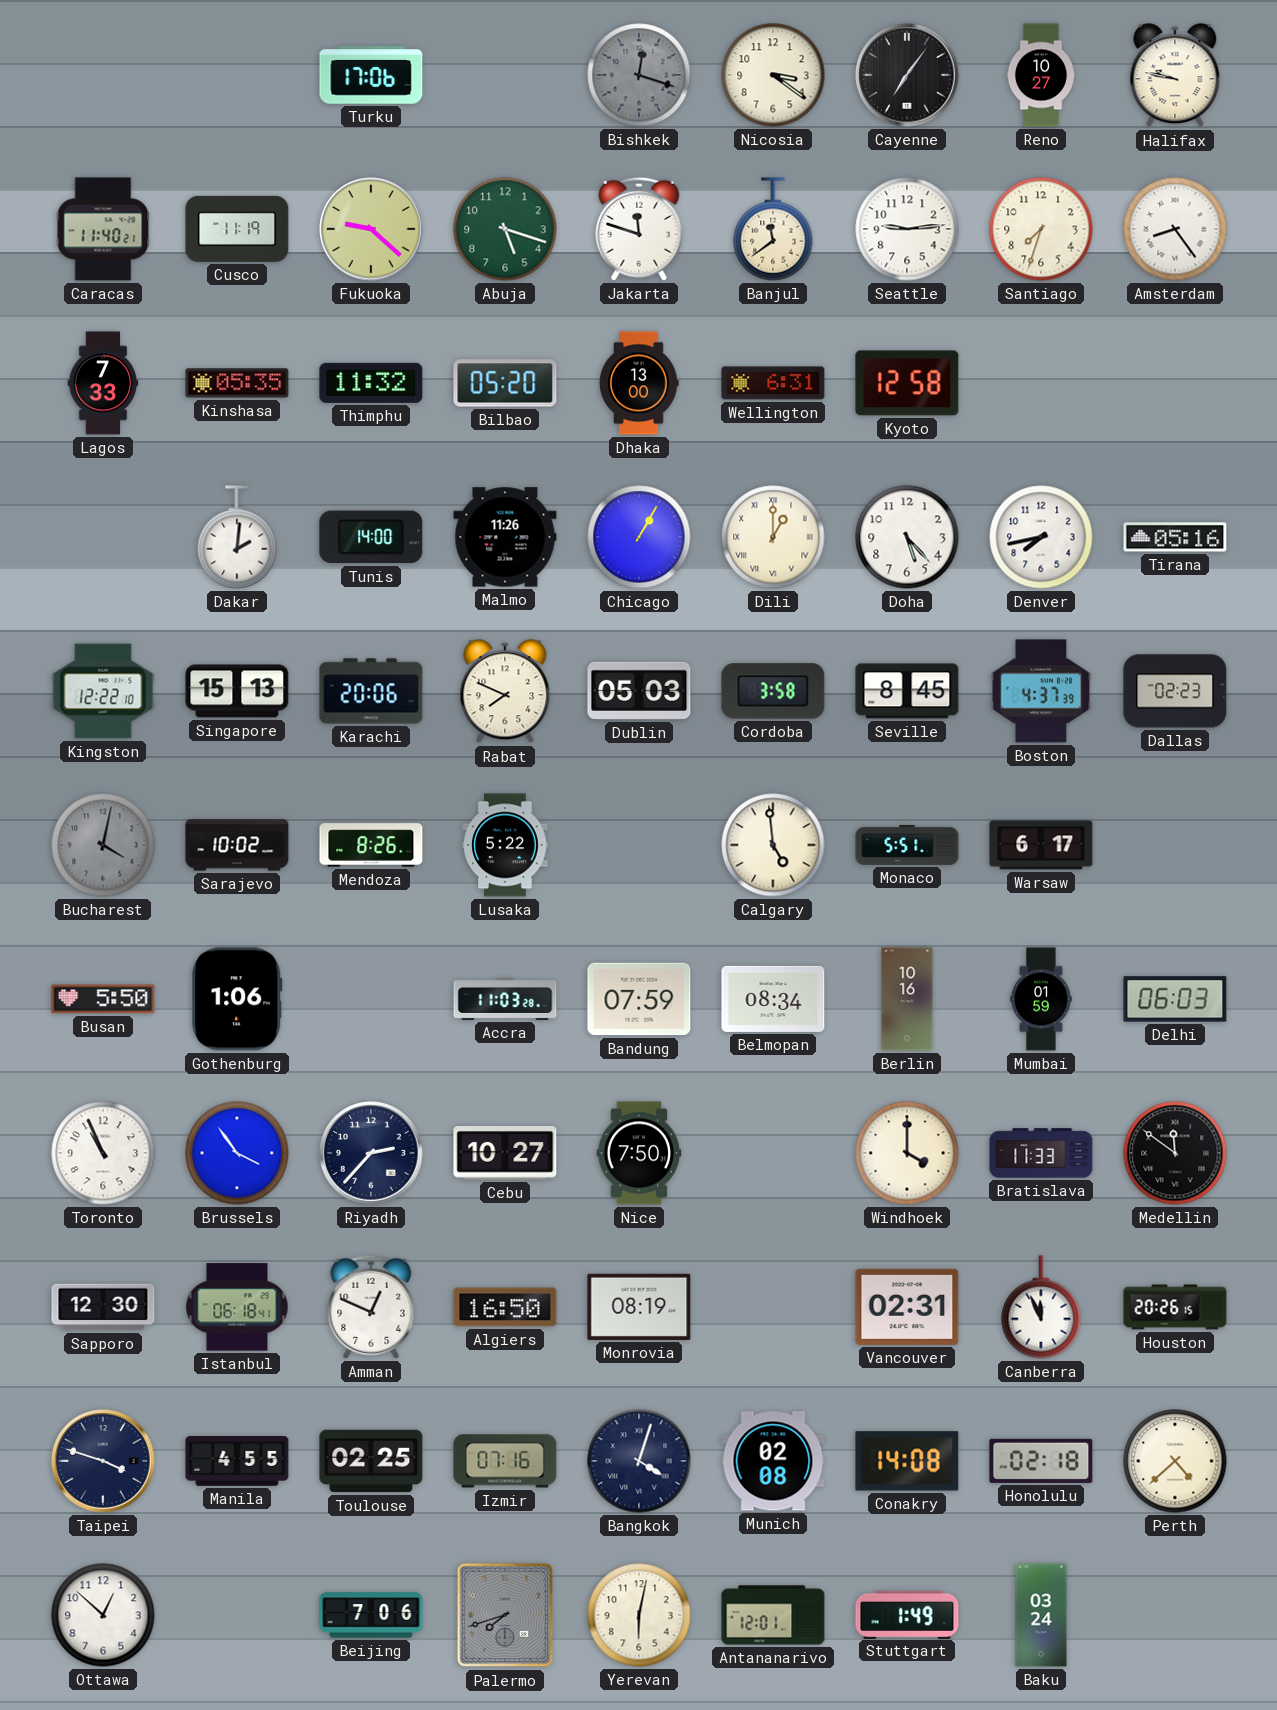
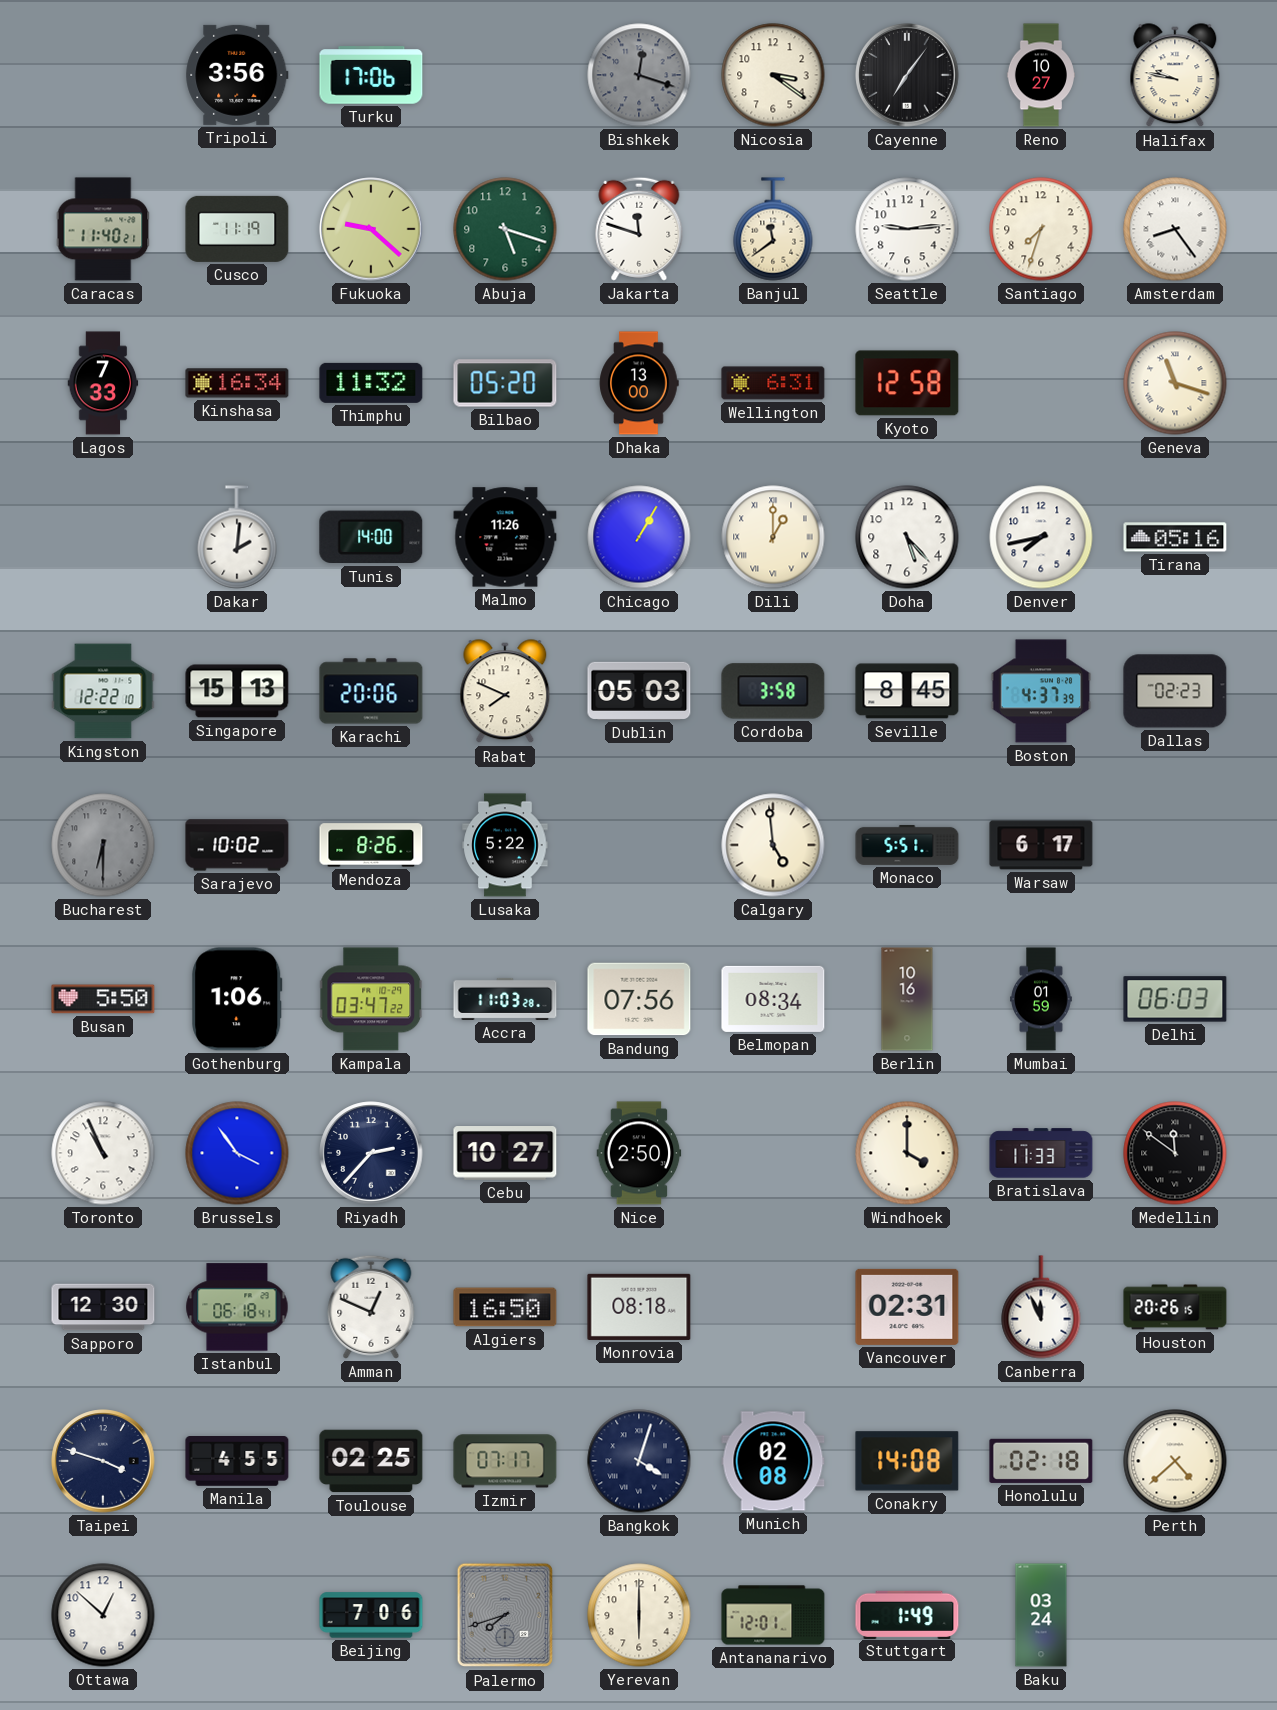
Tripoli: none -> 3:56 (237, 75)
Kinshasa: 05:35 -> 16:34 (237, 383)
Geneva: none -> 11:18 (1175, 383)
Bucharest: 4:02 -> 6:30 (103, 845)
Kampala: none -> 03:47 (371, 999)
Bandung: 07:59 -> 07:56 (639, 999)
Nice: 7:50 -> 2:50 (639, 1153)
Monrovia: 08:19 -> 08:18 (639, 1307)
Izmir: 07:16 -> 07:17 (505, 1461)
Yerevan: 6:02 -> 6:00 (639, 1615)
